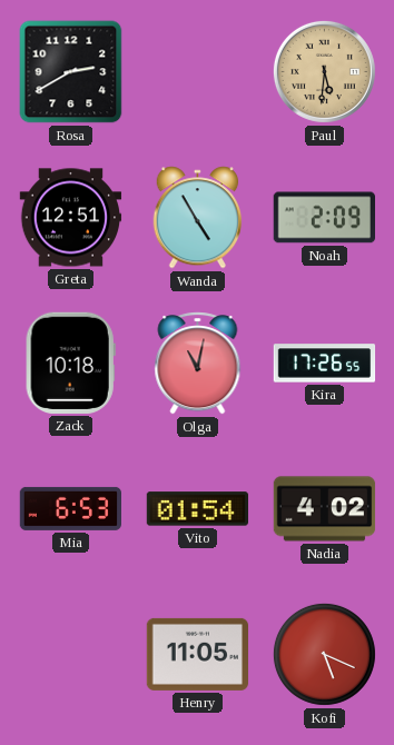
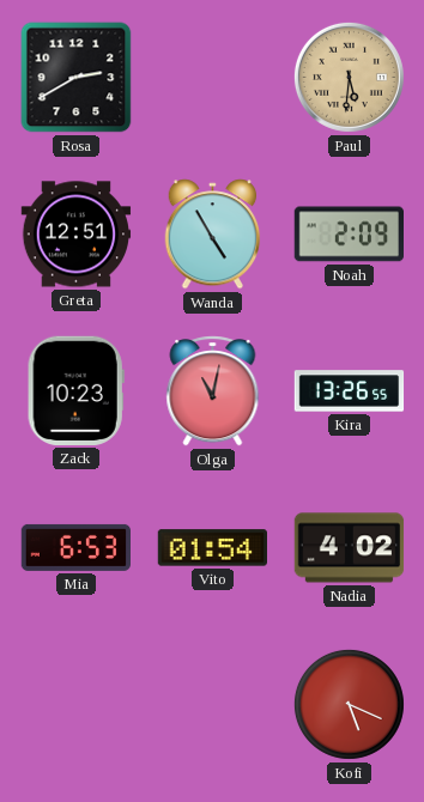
Zack: 10:18 -> 10:23 (75, 390)
Kira: 17:26 -> 13:26 (350, 391)
Henry: 11:05 -> none (197, 654)
